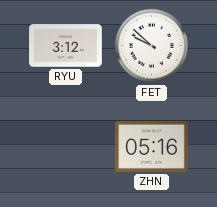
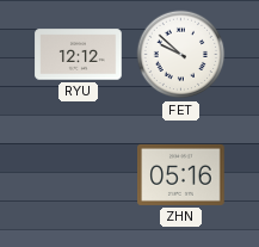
RYU: 3:12 -> 12:12 (79, 55)
